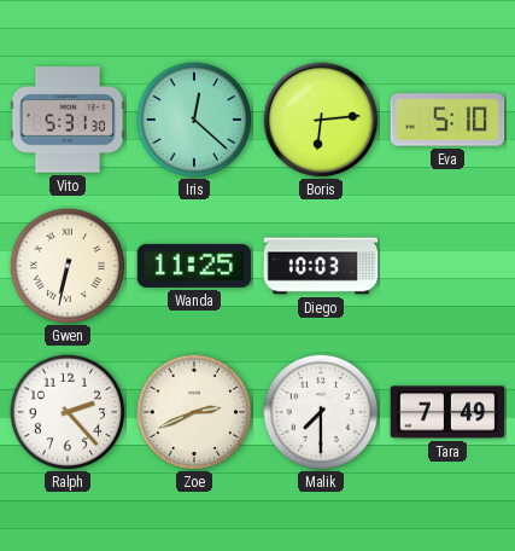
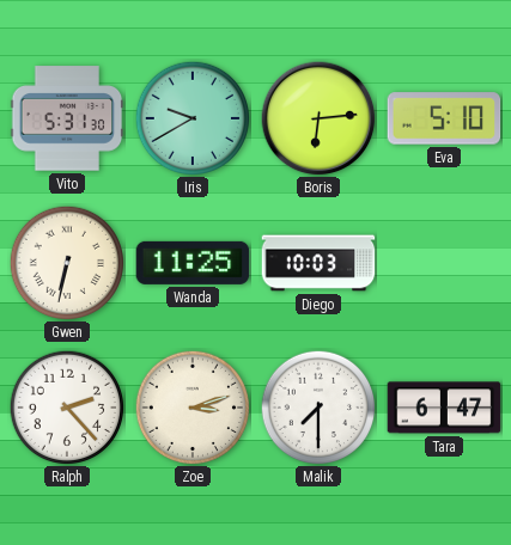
Iris: 12:22 -> 9:40 (193, 118)
Zoe: 2:41 -> 3:12 (193, 408)
Tara: 7:49 -> 6:47 (444, 408)
